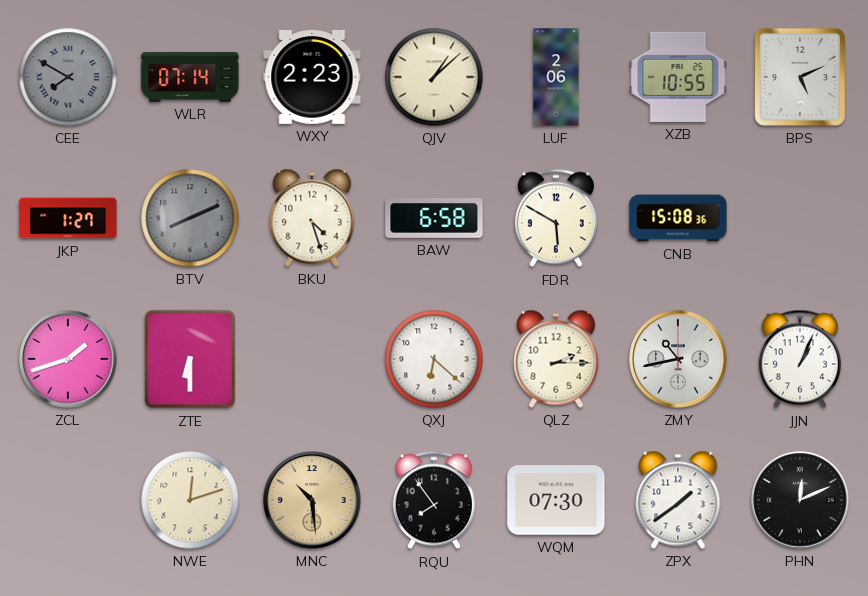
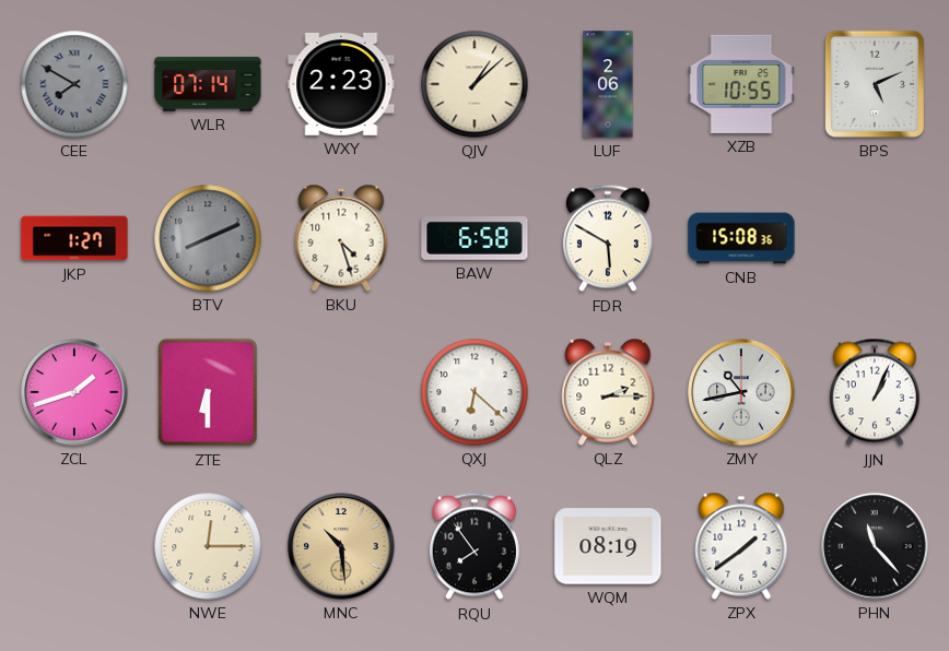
NWE: 12:12 -> 12:15 (208, 546)
WQM: 07:30 -> 08:19 (608, 546)
PHN: 12:11 -> 11:23 (875, 546)
